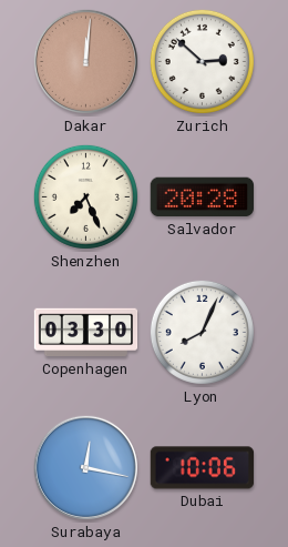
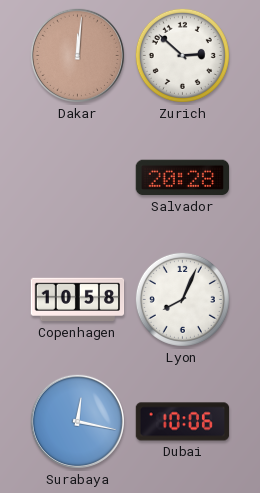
Shenzhen: 7:26 -> none (85, 196)
Copenhagen: 03:30 -> 10:58 (78, 300)
